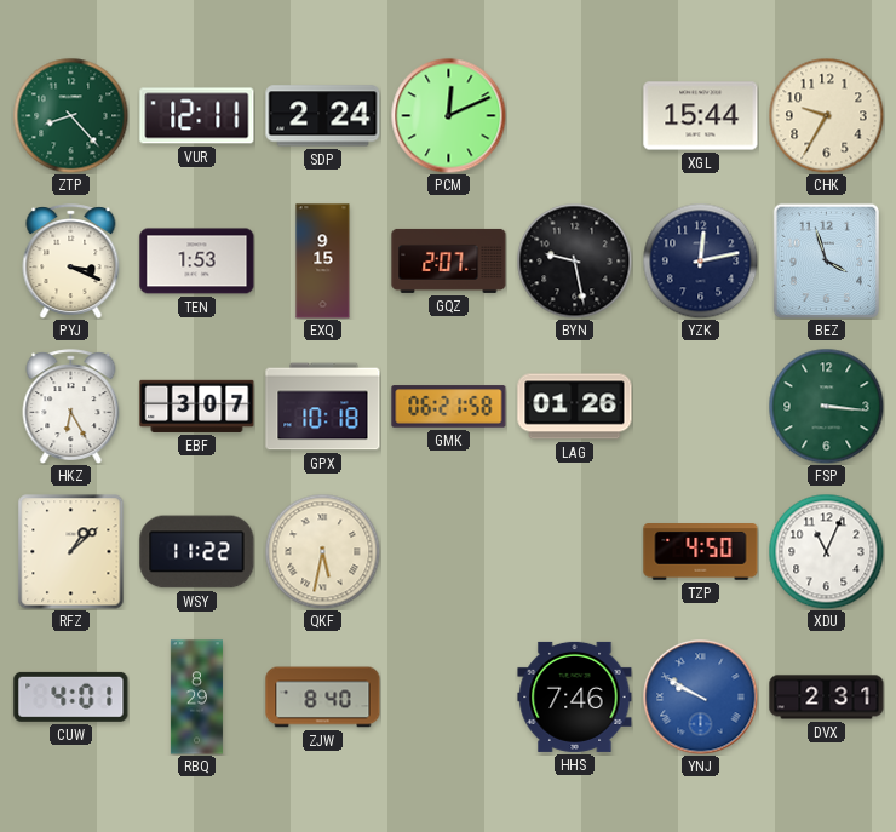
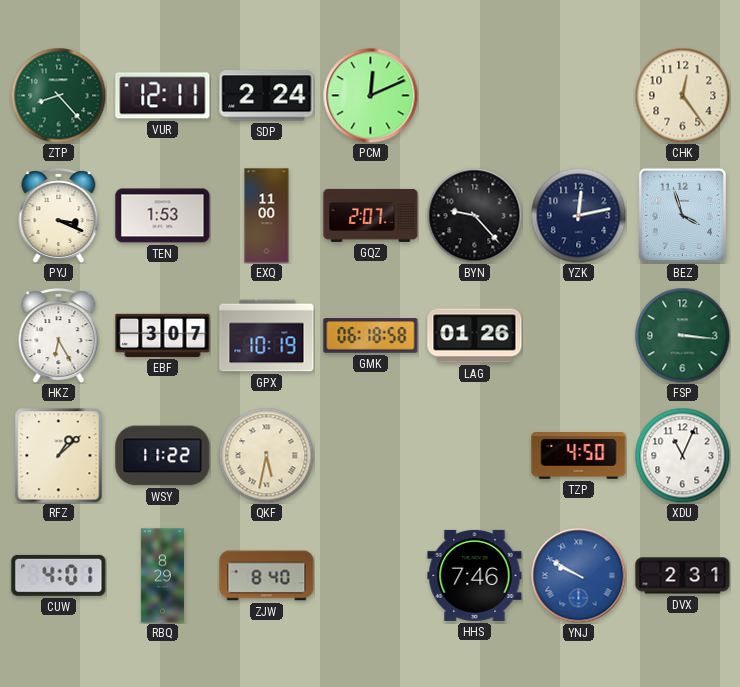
XGL: 15:44 -> none (701, 116)
CHK: 9:35 -> 12:24 (682, 95)
EXQ: 9:15 -> 11:00 (267, 216)
BYN: 9:28 -> 9:23 (474, 215)
GPX: 10:18 -> 10:19 (267, 336)
GMK: 06:21 -> 06:18 (371, 336)
